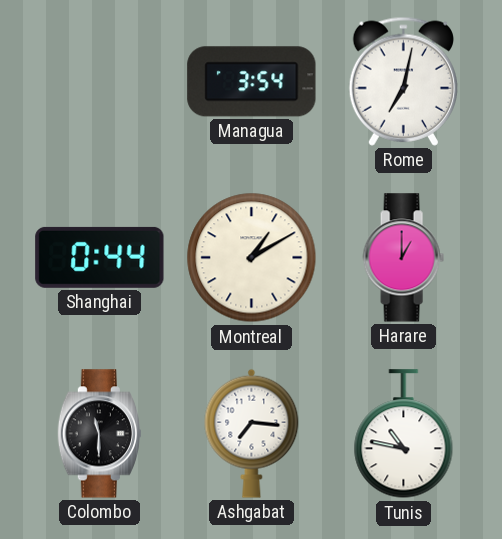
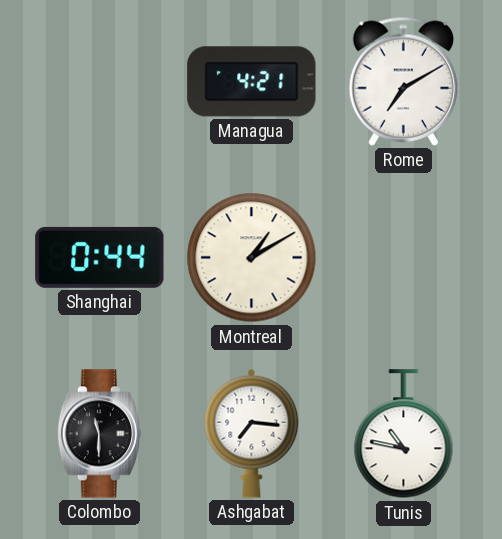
Managua: 3:54 -> 4:21 (252, 82)
Rome: 7:02 -> 7:10 (403, 81)
Harare: 1:00 -> none (403, 258)
